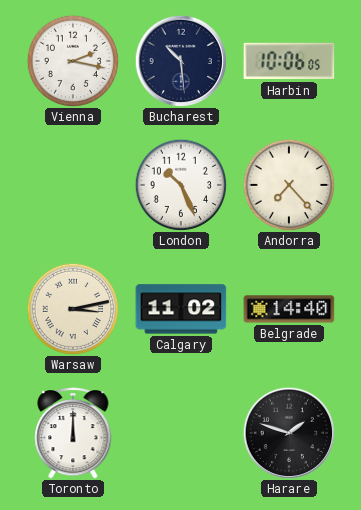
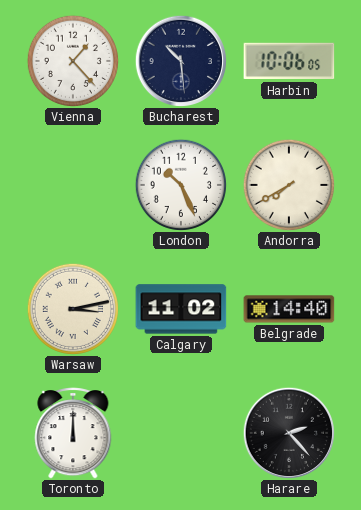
Vienna: 2:17 -> 1:23 (72, 60)
Andorra: 7:23 -> 7:40 (288, 184)
Harare: 1:48 -> 2:23 (288, 432)
